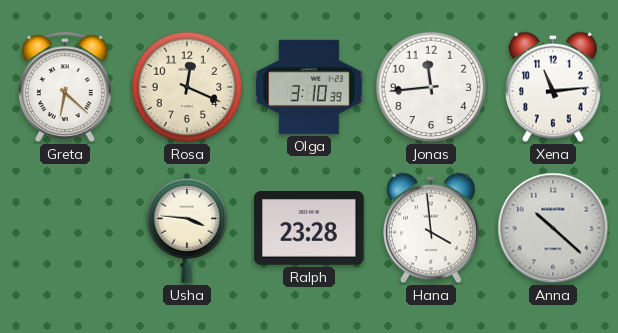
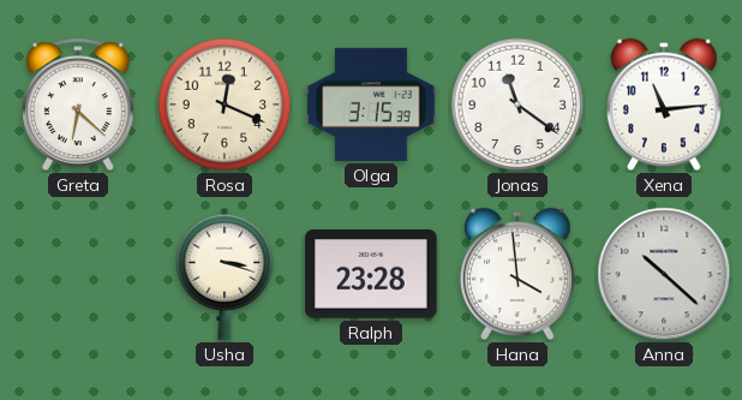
Olga: 3:10 -> 3:15 (371, 105)
Jonas: 11:44 -> 11:21 (517, 105)
Usha: 3:46 -> 3:18 (225, 274)
